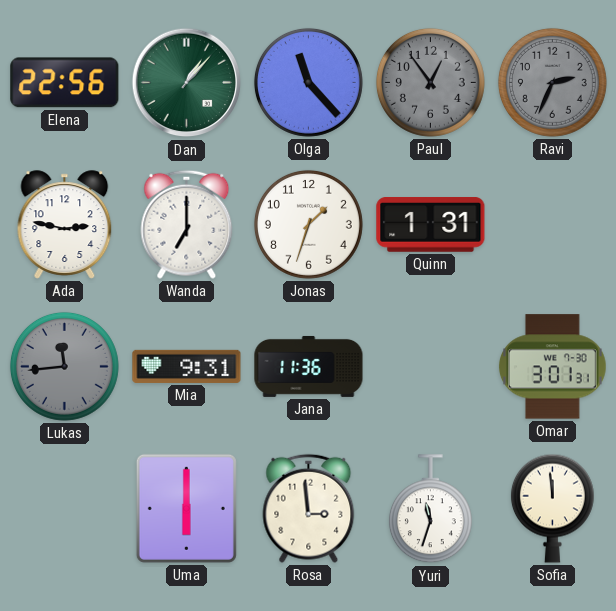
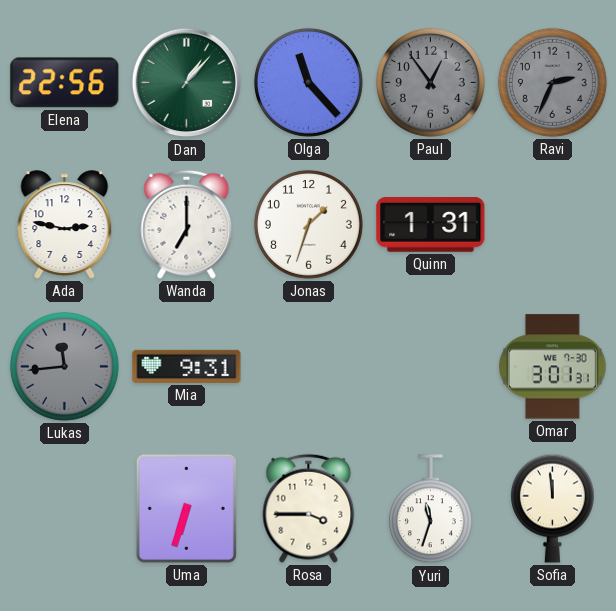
Jana: 11:36 -> none (309, 366)
Uma: 6:00 -> 6:33 (186, 508)
Rosa: 2:59 -> 3:45 (309, 508)
